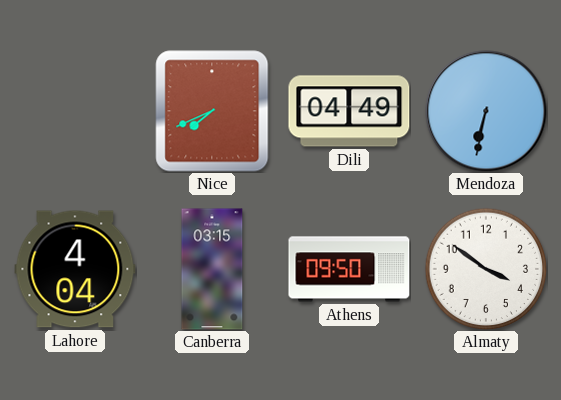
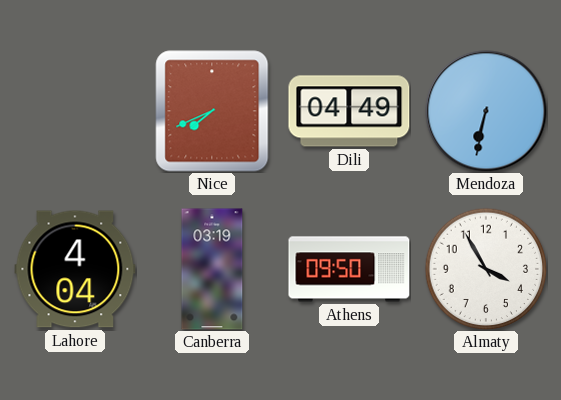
Canberra: 03:15 -> 03:19 (212, 269)
Almaty: 3:51 -> 3:55 (486, 269)
